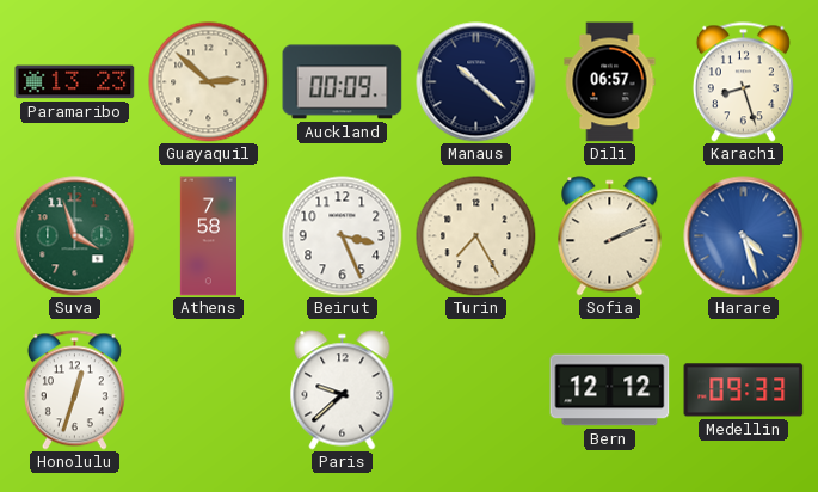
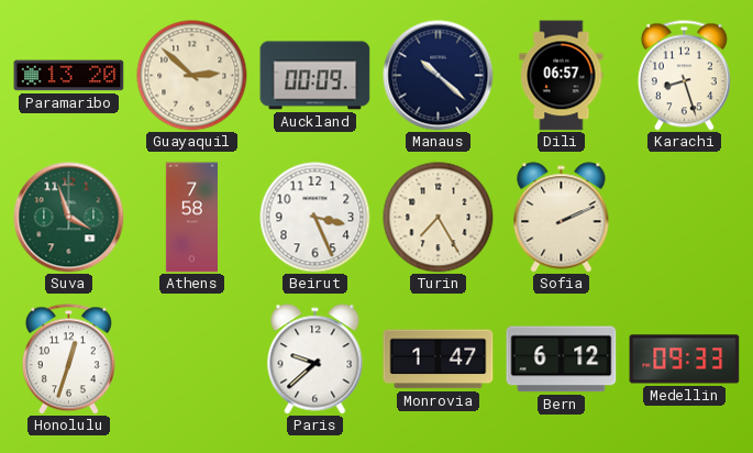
Paramaribo: 13:23 -> 13:20 (69, 76)
Harare: 4:27 -> none (744, 236)
Monrovia: none -> 1:47 (439, 360)
Bern: 12:12 -> 6:12 (562, 360)
